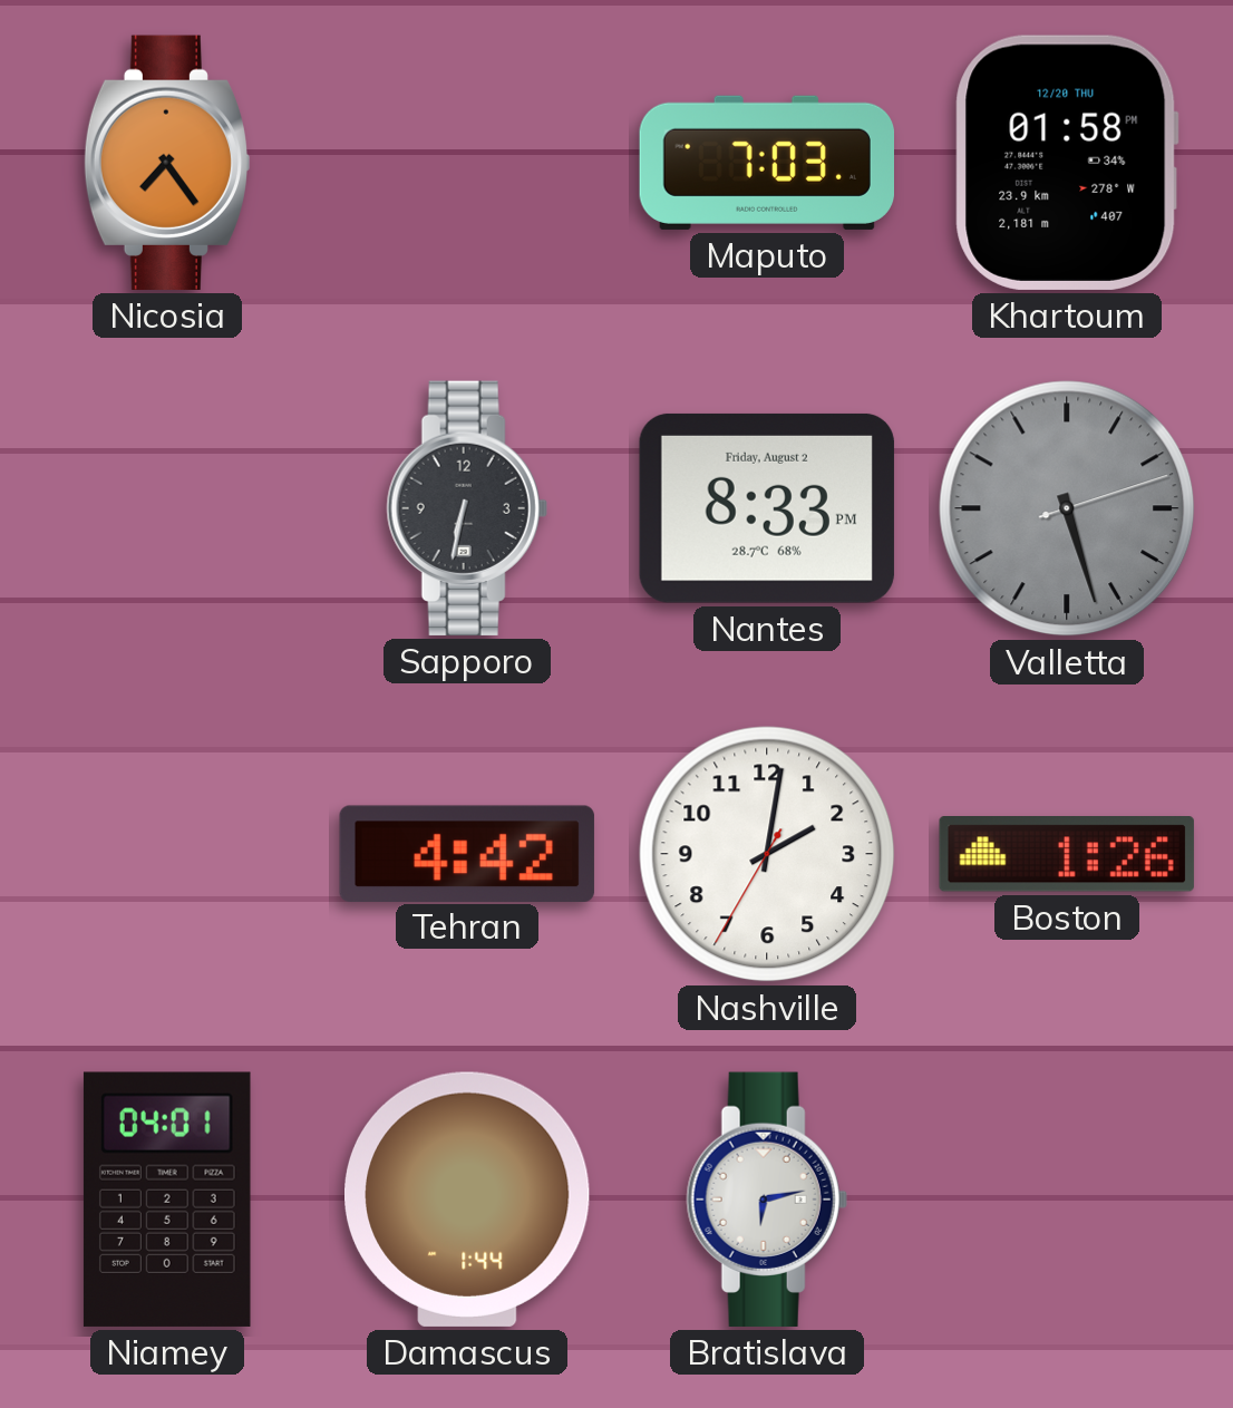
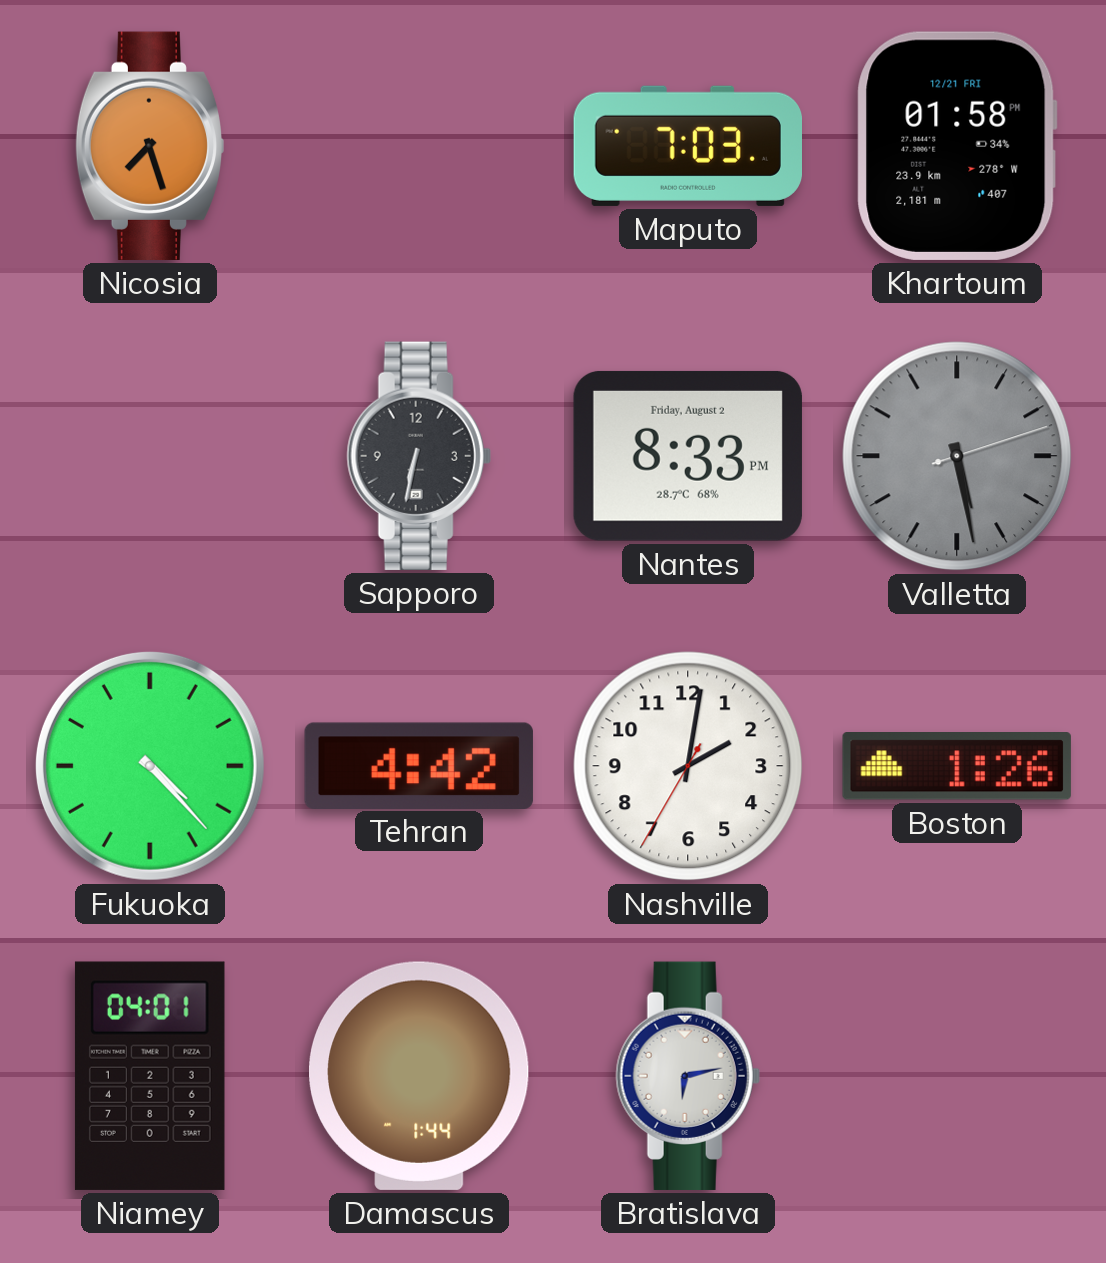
Nicosia: 7:24 -> 7:27 (150, 146)
Khartoum date: 12/20 THU -> 12/21 FRI (957, 146)
Valletta: 5:27 -> 5:28 (957, 456)
Fukuoka: none -> 4:23 (150, 766)
